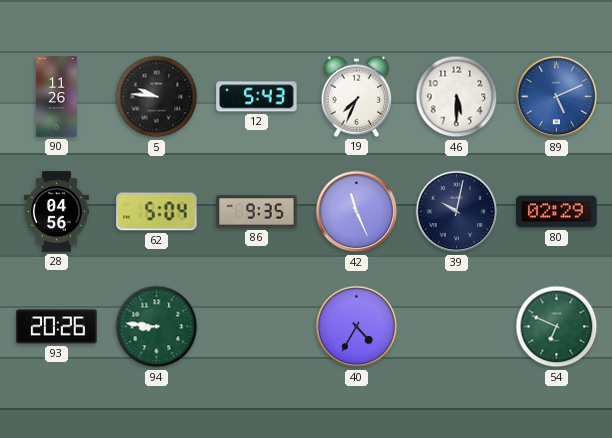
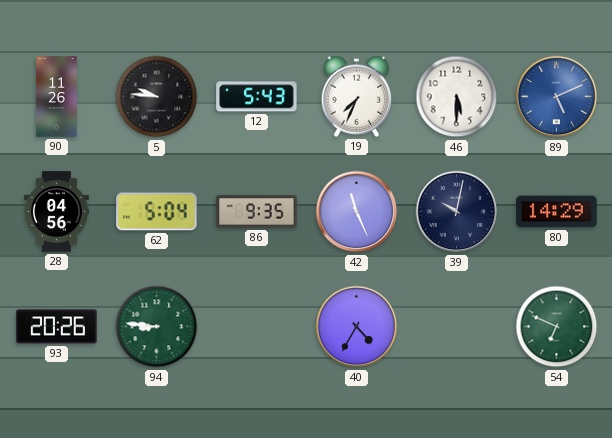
80: 02:29 -> 14:29 (557, 212)
